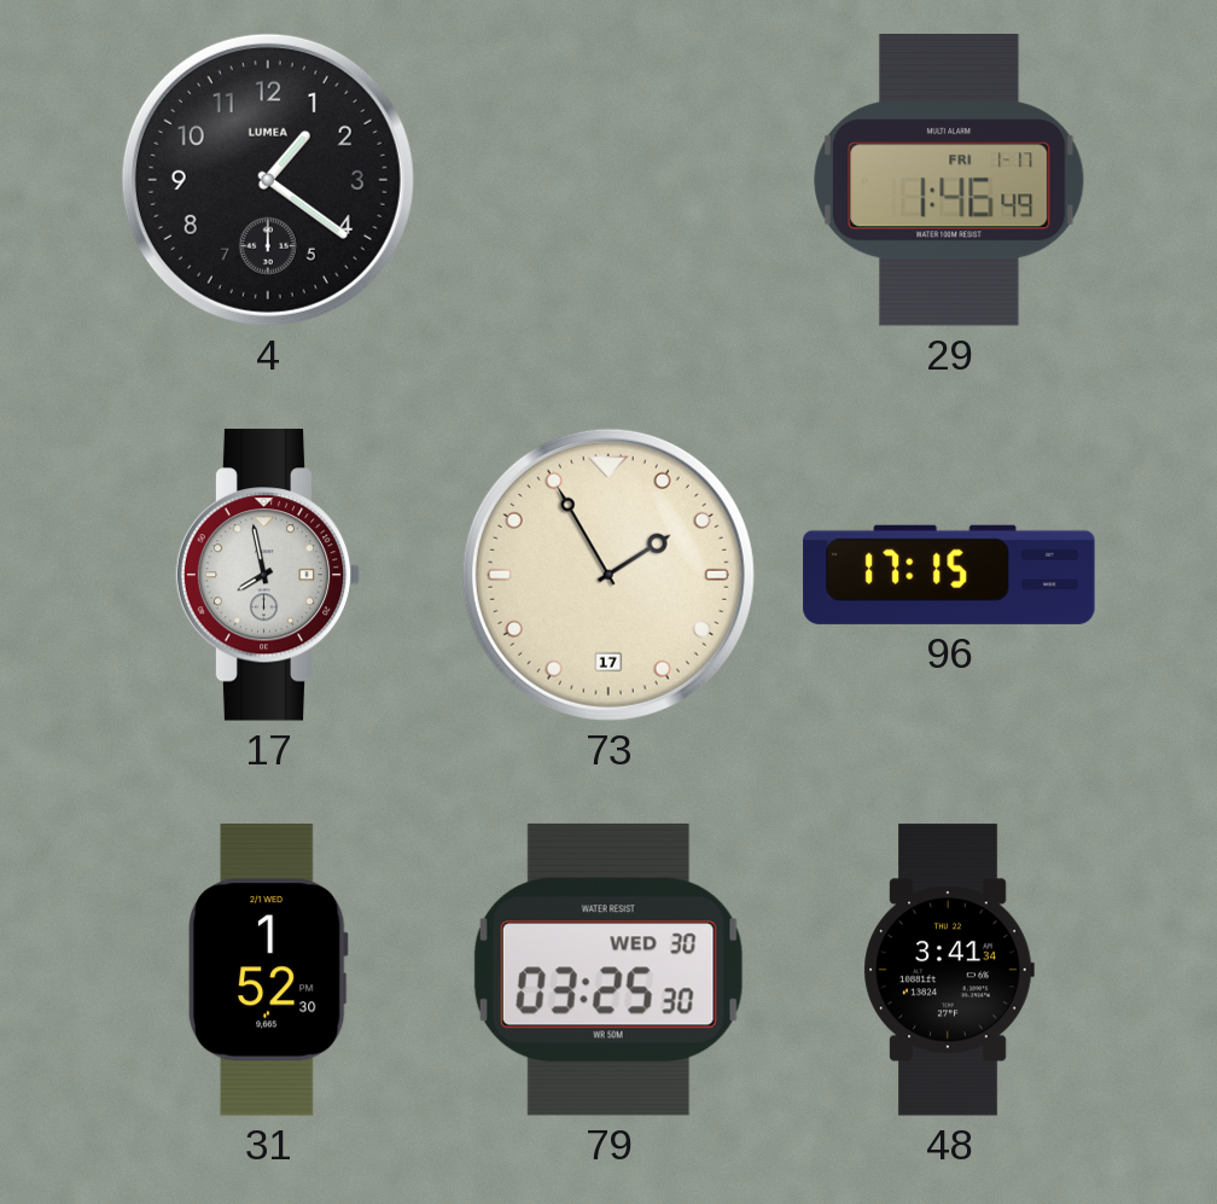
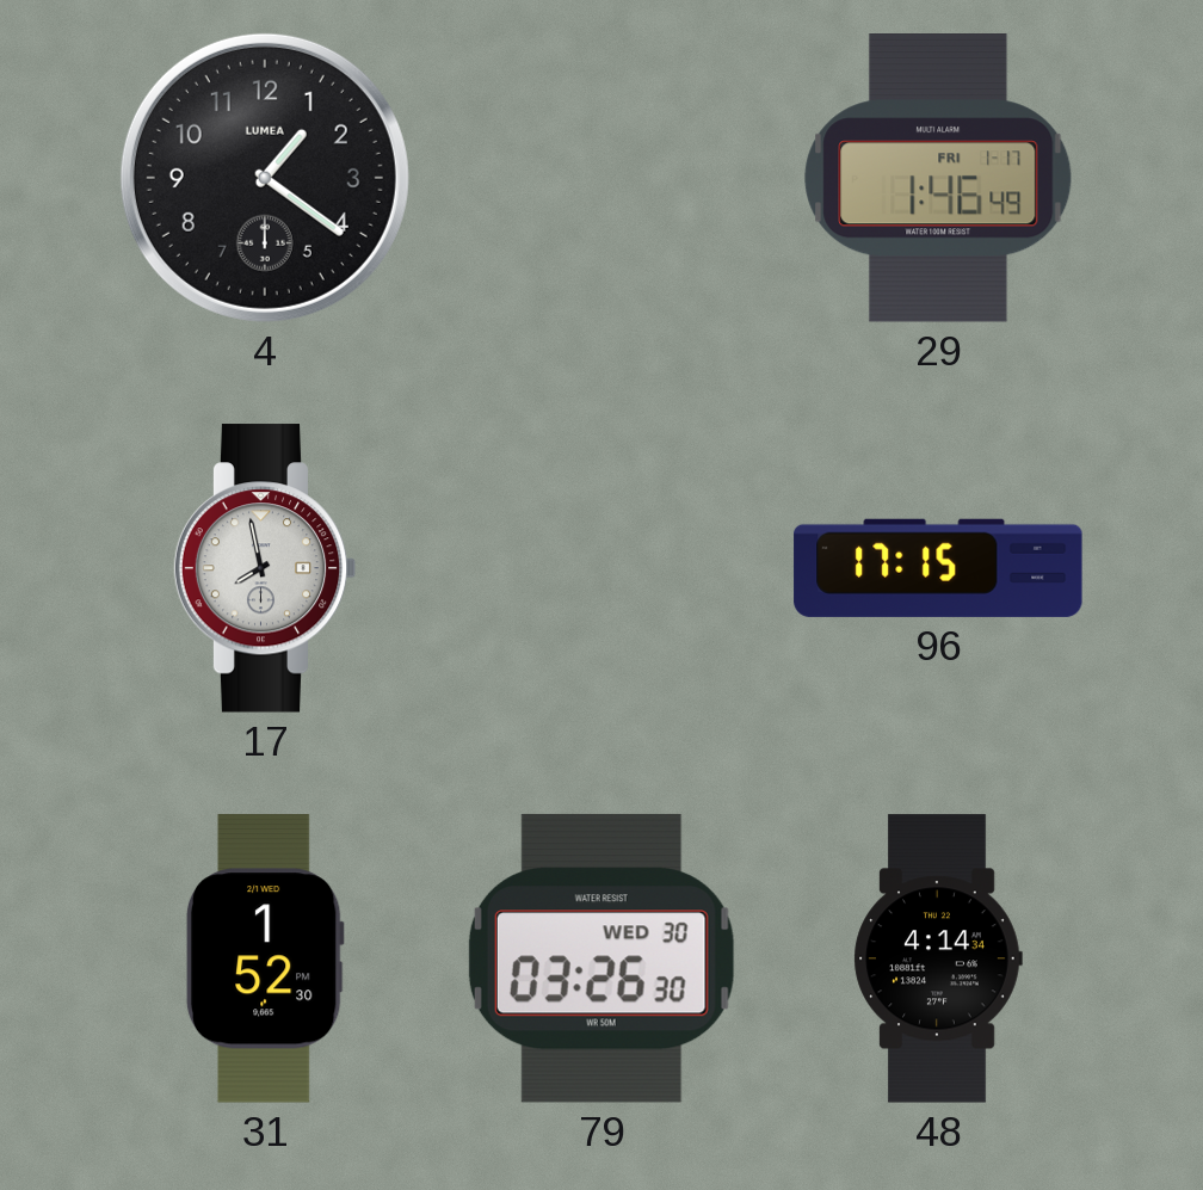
73: 1:55 -> none (608, 575)
79: 03:25 -> 03:26 (601, 958)
48: 3:41 -> 4:14 (938, 958)
